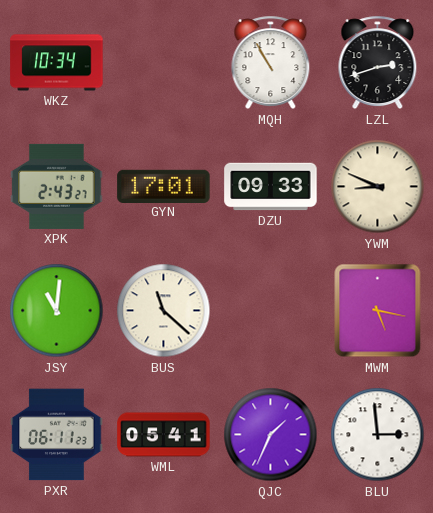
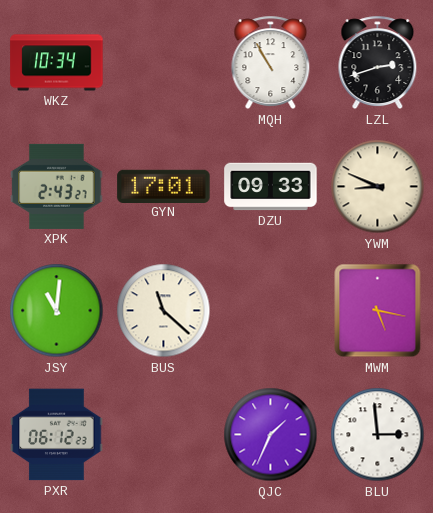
PXR: 06:11 -> 06:12 (57, 435)
WML: 05:41 -> none (164, 435)
